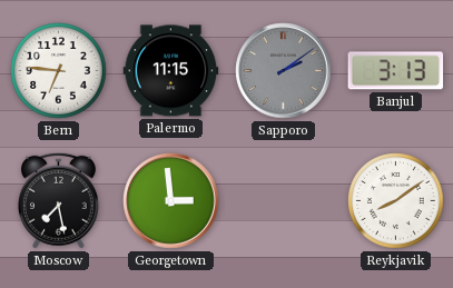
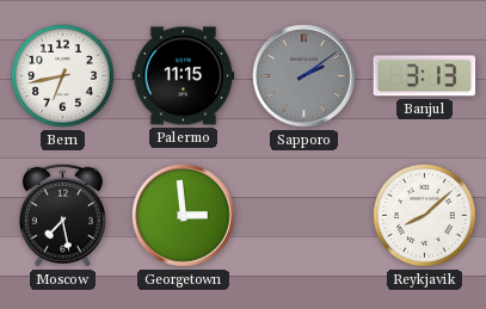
Bern: 6:46 -> 6:43 (63, 76)
Reykjavik: 8:09 -> 8:08 (425, 216)
